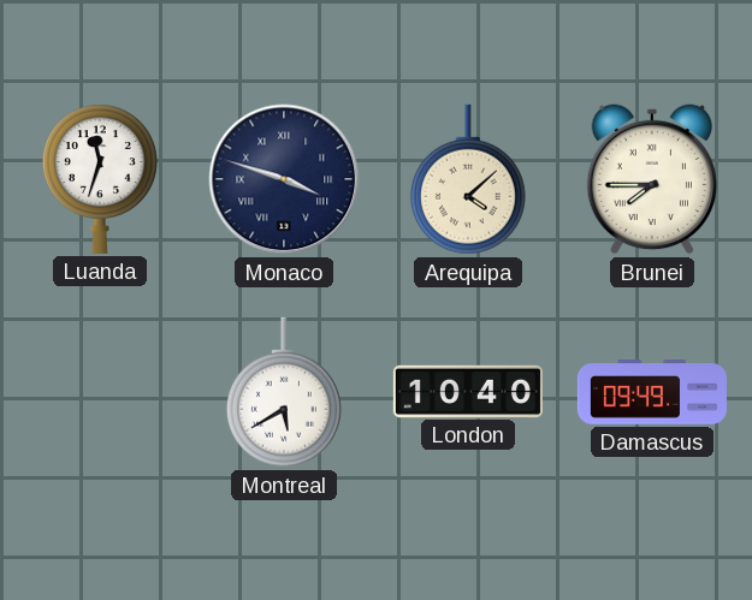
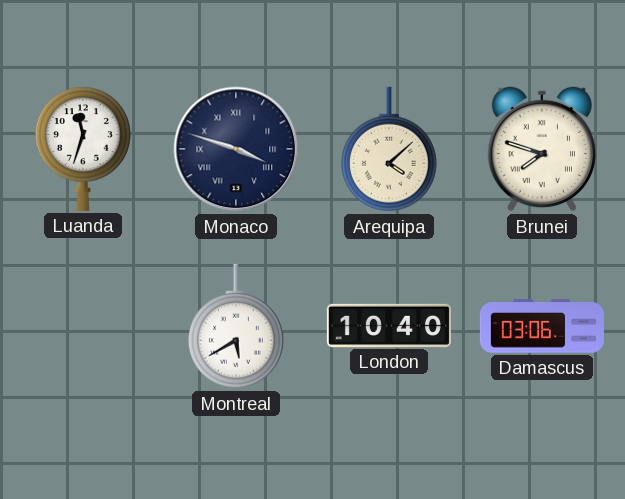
Brunei: 7:45 -> 7:48 (541, 149)
Damascus: 09:49 -> 03:06 (542, 326)
